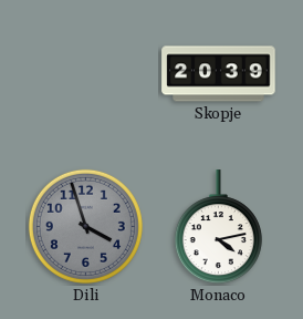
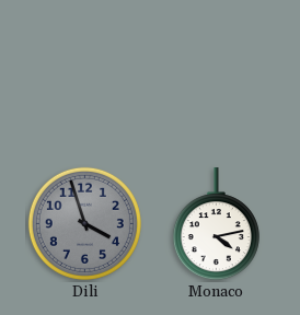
Skopje: 20:39 -> none (219, 74)
